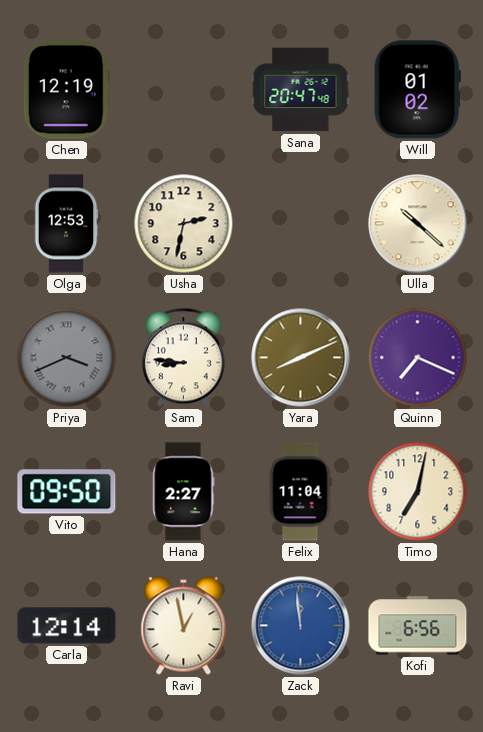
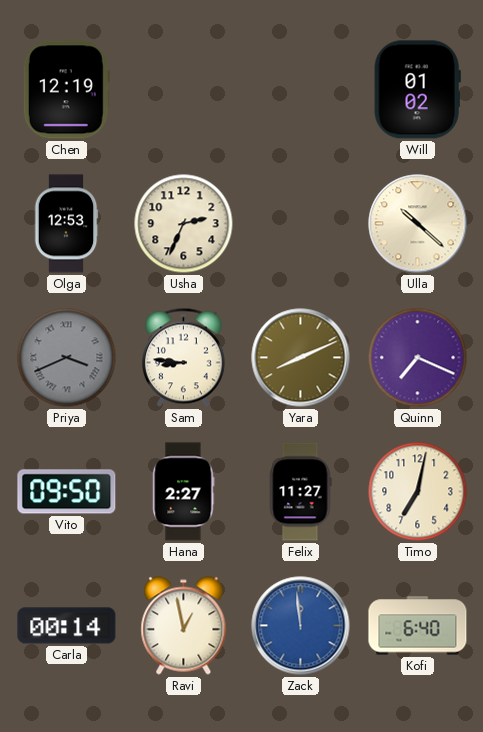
Sana: 20:47 -> none (301, 90)
Usha: 2:32 -> 2:34 (184, 224)
Felix: 11:04 -> 11:27 (300, 492)
Carla: 12:14 -> 00:14 (67, 626)
Kofi: 6:56 -> 6:40 (418, 626)
